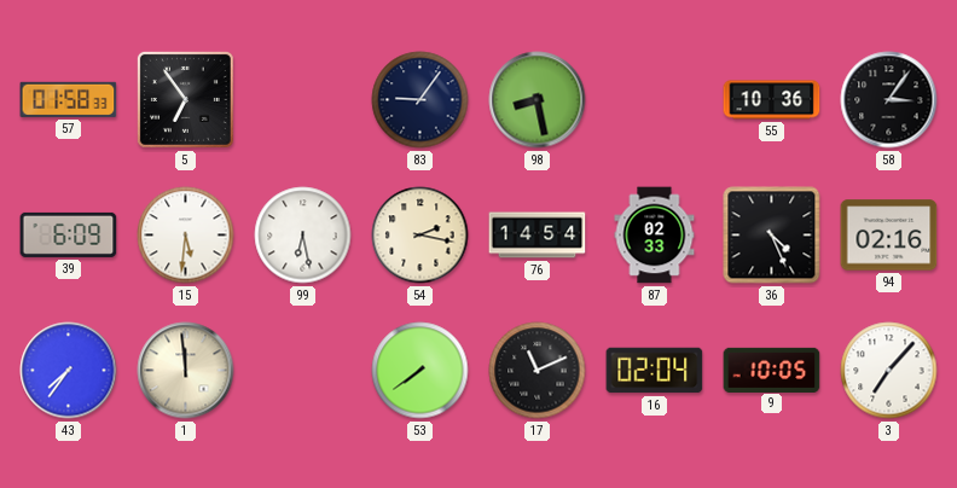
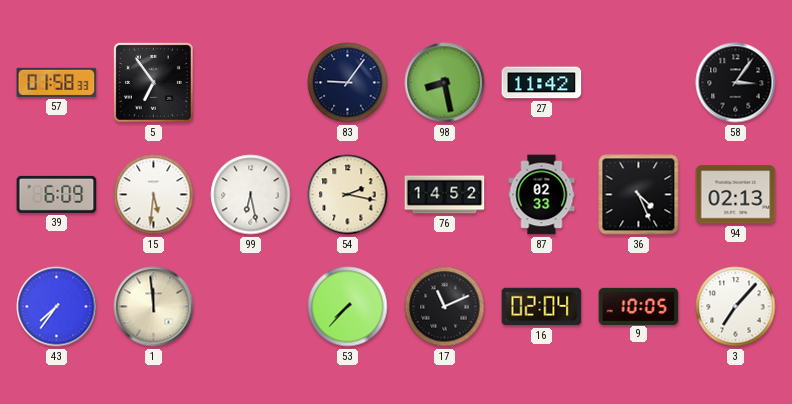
27: none -> 11:42 (542, 83)
55: 10:36 -> none (772, 100)
76: 14:54 -> 14:52 (445, 195)
94: 02:16 -> 02:13 (736, 195)
53: 7:39 -> 7:37 (348, 307)
